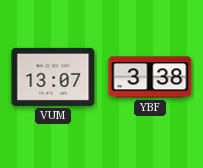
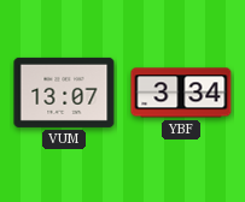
YBF: 3:38 -> 3:34 (181, 93)
